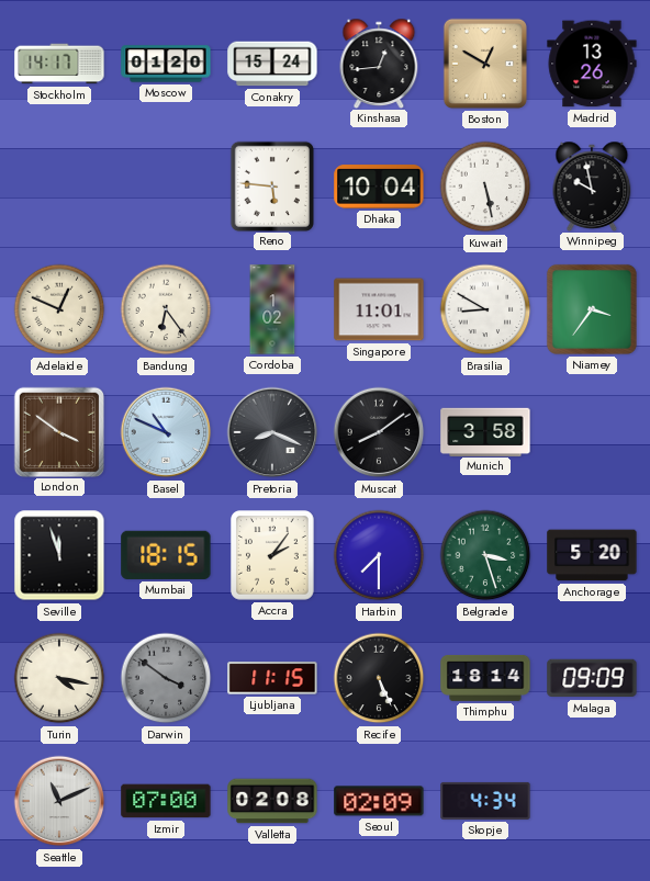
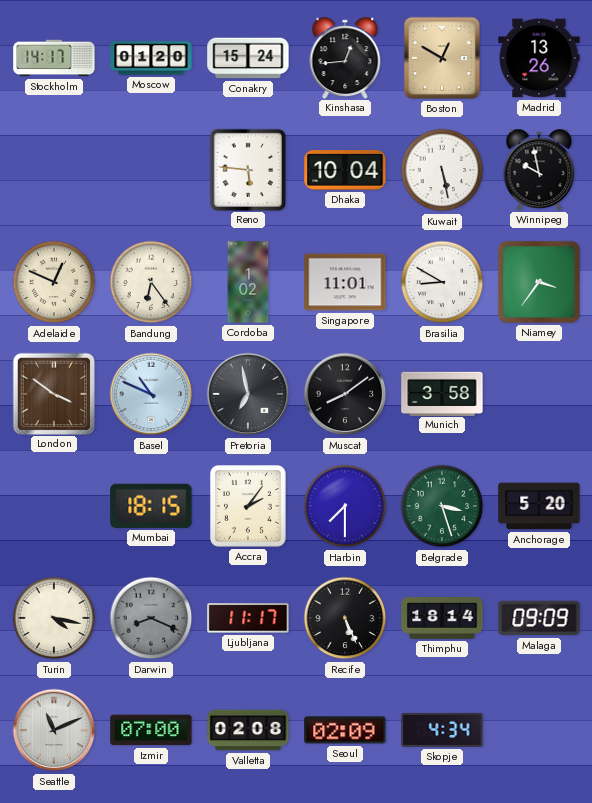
Pretoria: 8:19 -> 6:58 (248, 394)
Seville: 11:57 -> none (59, 555)
Darwin: 3:51 -> 8:19 (151, 618)
Ljubljana: 11:15 -> 11:17 (248, 618)
